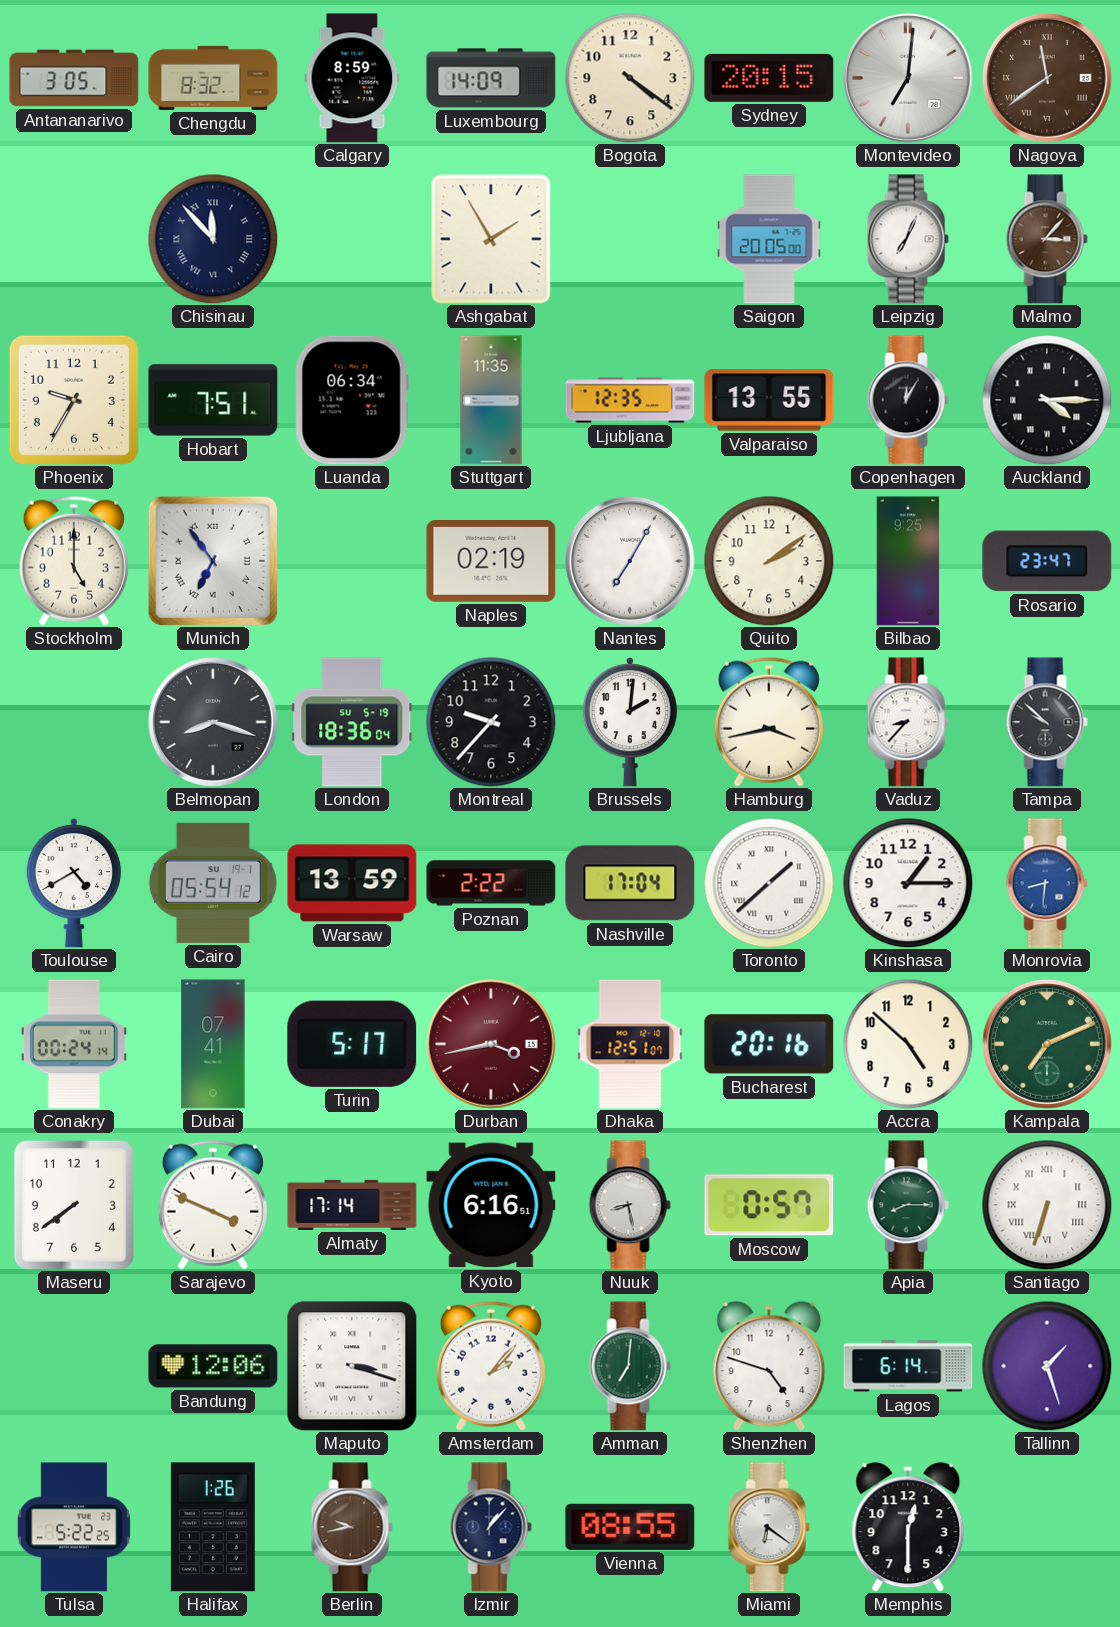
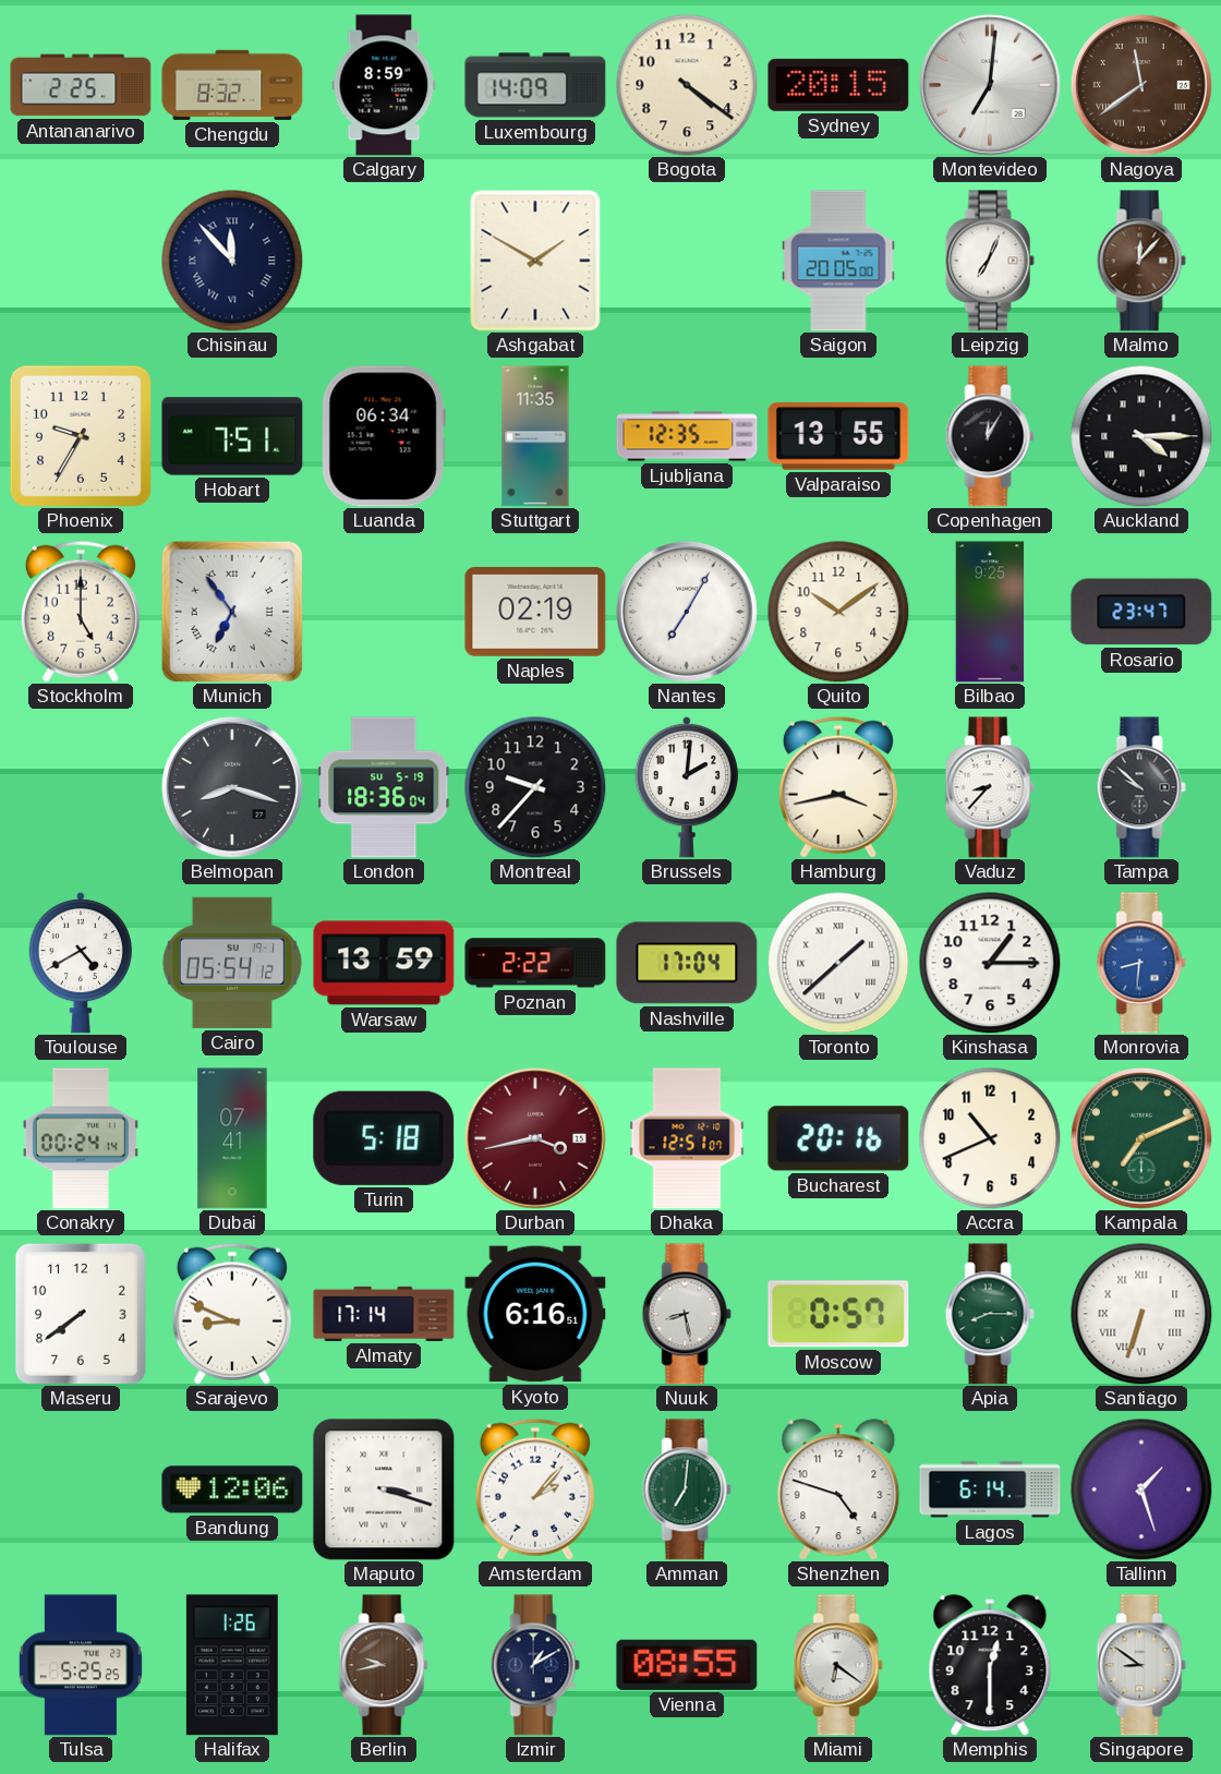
Antananarivo: 3:05 -> 2:25 (81, 85)
Ashgabat: 1:55 -> 1:50 (535, 261)
Malmo: 3:07 -> 12:07 (1141, 261)
Quito: 2:09 -> 10:09 (838, 612)
Turin: 5:17 -> 5:18 (384, 1138)
Accra: 4:52 -> 10:41 (990, 1138)
Sarajevo: 3:49 -> 8:49 (232, 1314)
Tulsa: 5:22 -> 5:25 (81, 1665)
Izmir: 1:07 -> 1:10 (535, 1665)
Singapore: none -> 8:51 (1141, 1665)
